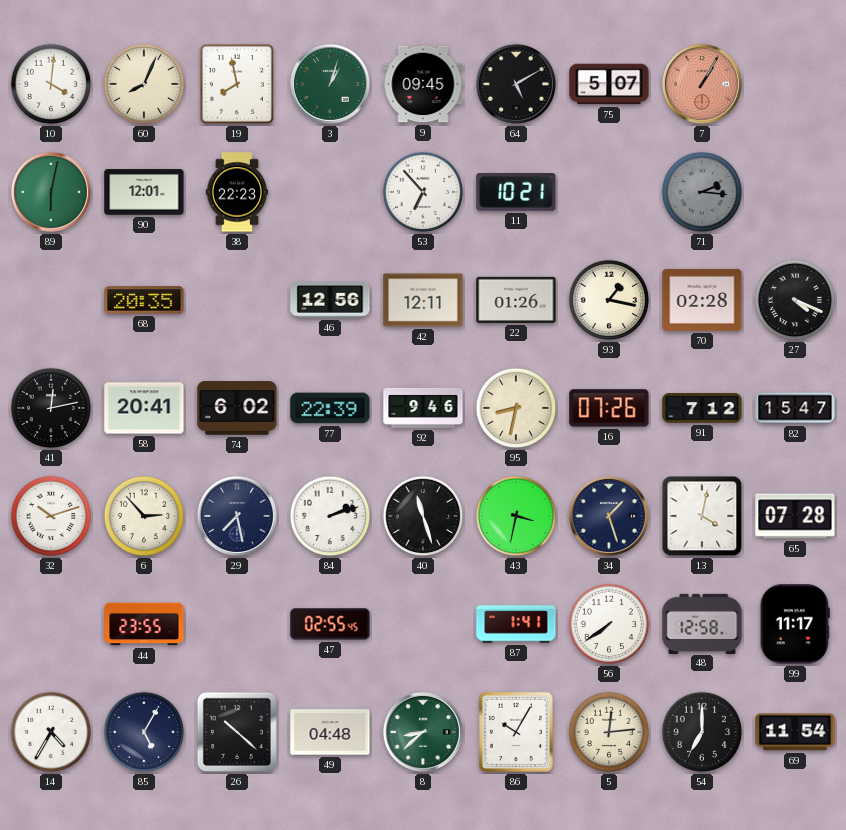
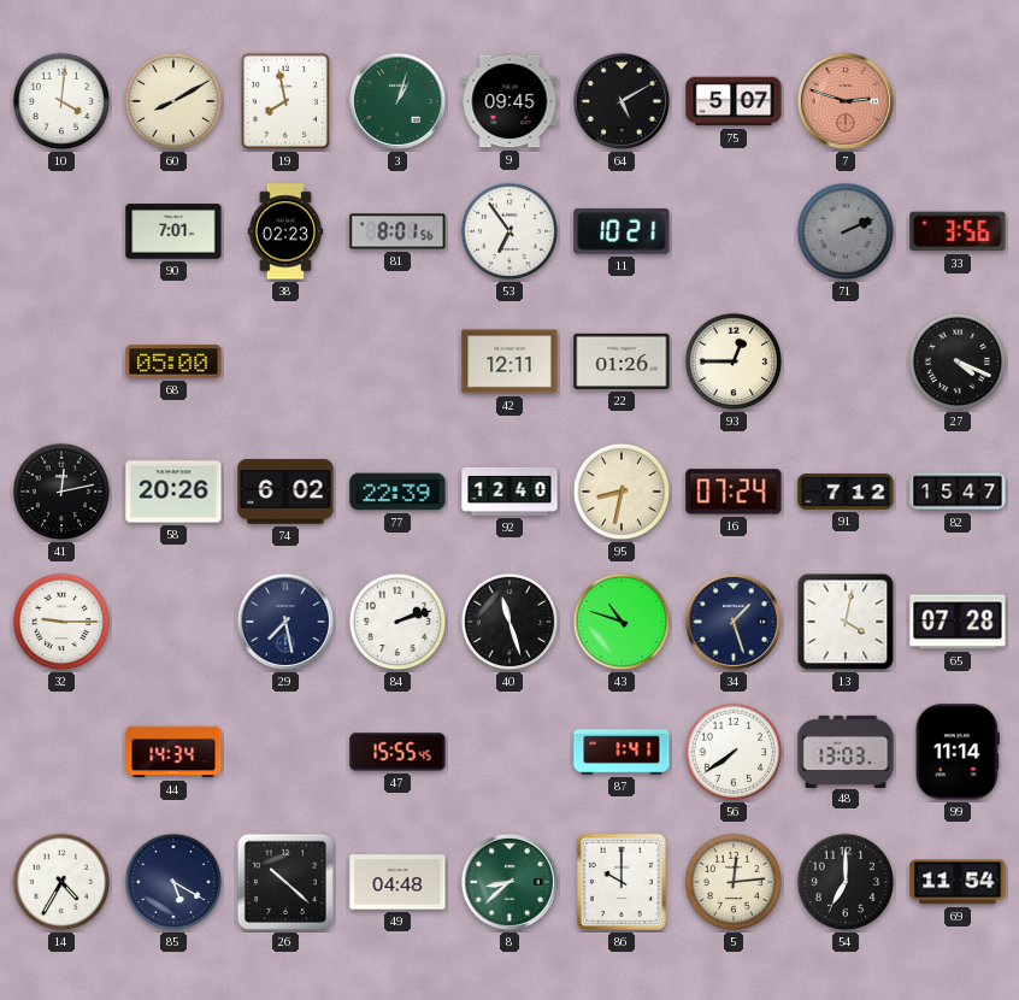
60: 8:04 -> 8:10 (173, 101)
7: 1:05 -> 2:48 (846, 101)
89: 6:02 -> none (51, 192)
90: 12:01 -> 7:01 (173, 231)
38: 22:23 -> 02:23 (285, 231)
81: none -> 8:01 (397, 231)
53: 6:53 -> 6:54 (509, 231)
71: 2:16 -> 2:11 (846, 231)
33: none -> 3:56 (958, 231)
68: 20:35 -> 05:00 (173, 361)
46: 12:56 -> none (330, 301)
93: 1:17 -> 12:45 (734, 361)
70: 02:28 -> none (702, 300)
58: 20:41 -> 20:26 (173, 492)
92: 9:46 -> 12:40 (509, 492)
16: 07:26 -> 07:24 (734, 492)
32: 10:12 -> 9:15 (61, 622)
6: 2:53 -> none (144, 516)
43: 3:32 -> 10:48 (622, 622)
44: 23:55 -> 14:34 (173, 752)
47: 02:55 -> 15:55 (397, 752)
48: 12:58 -> 13:03 (846, 751)
99: 11:17 -> 11:14 (958, 752)
85: 5:05 -> 5:20 (173, 882)
86: 10:05 -> 10:00 (622, 882)
